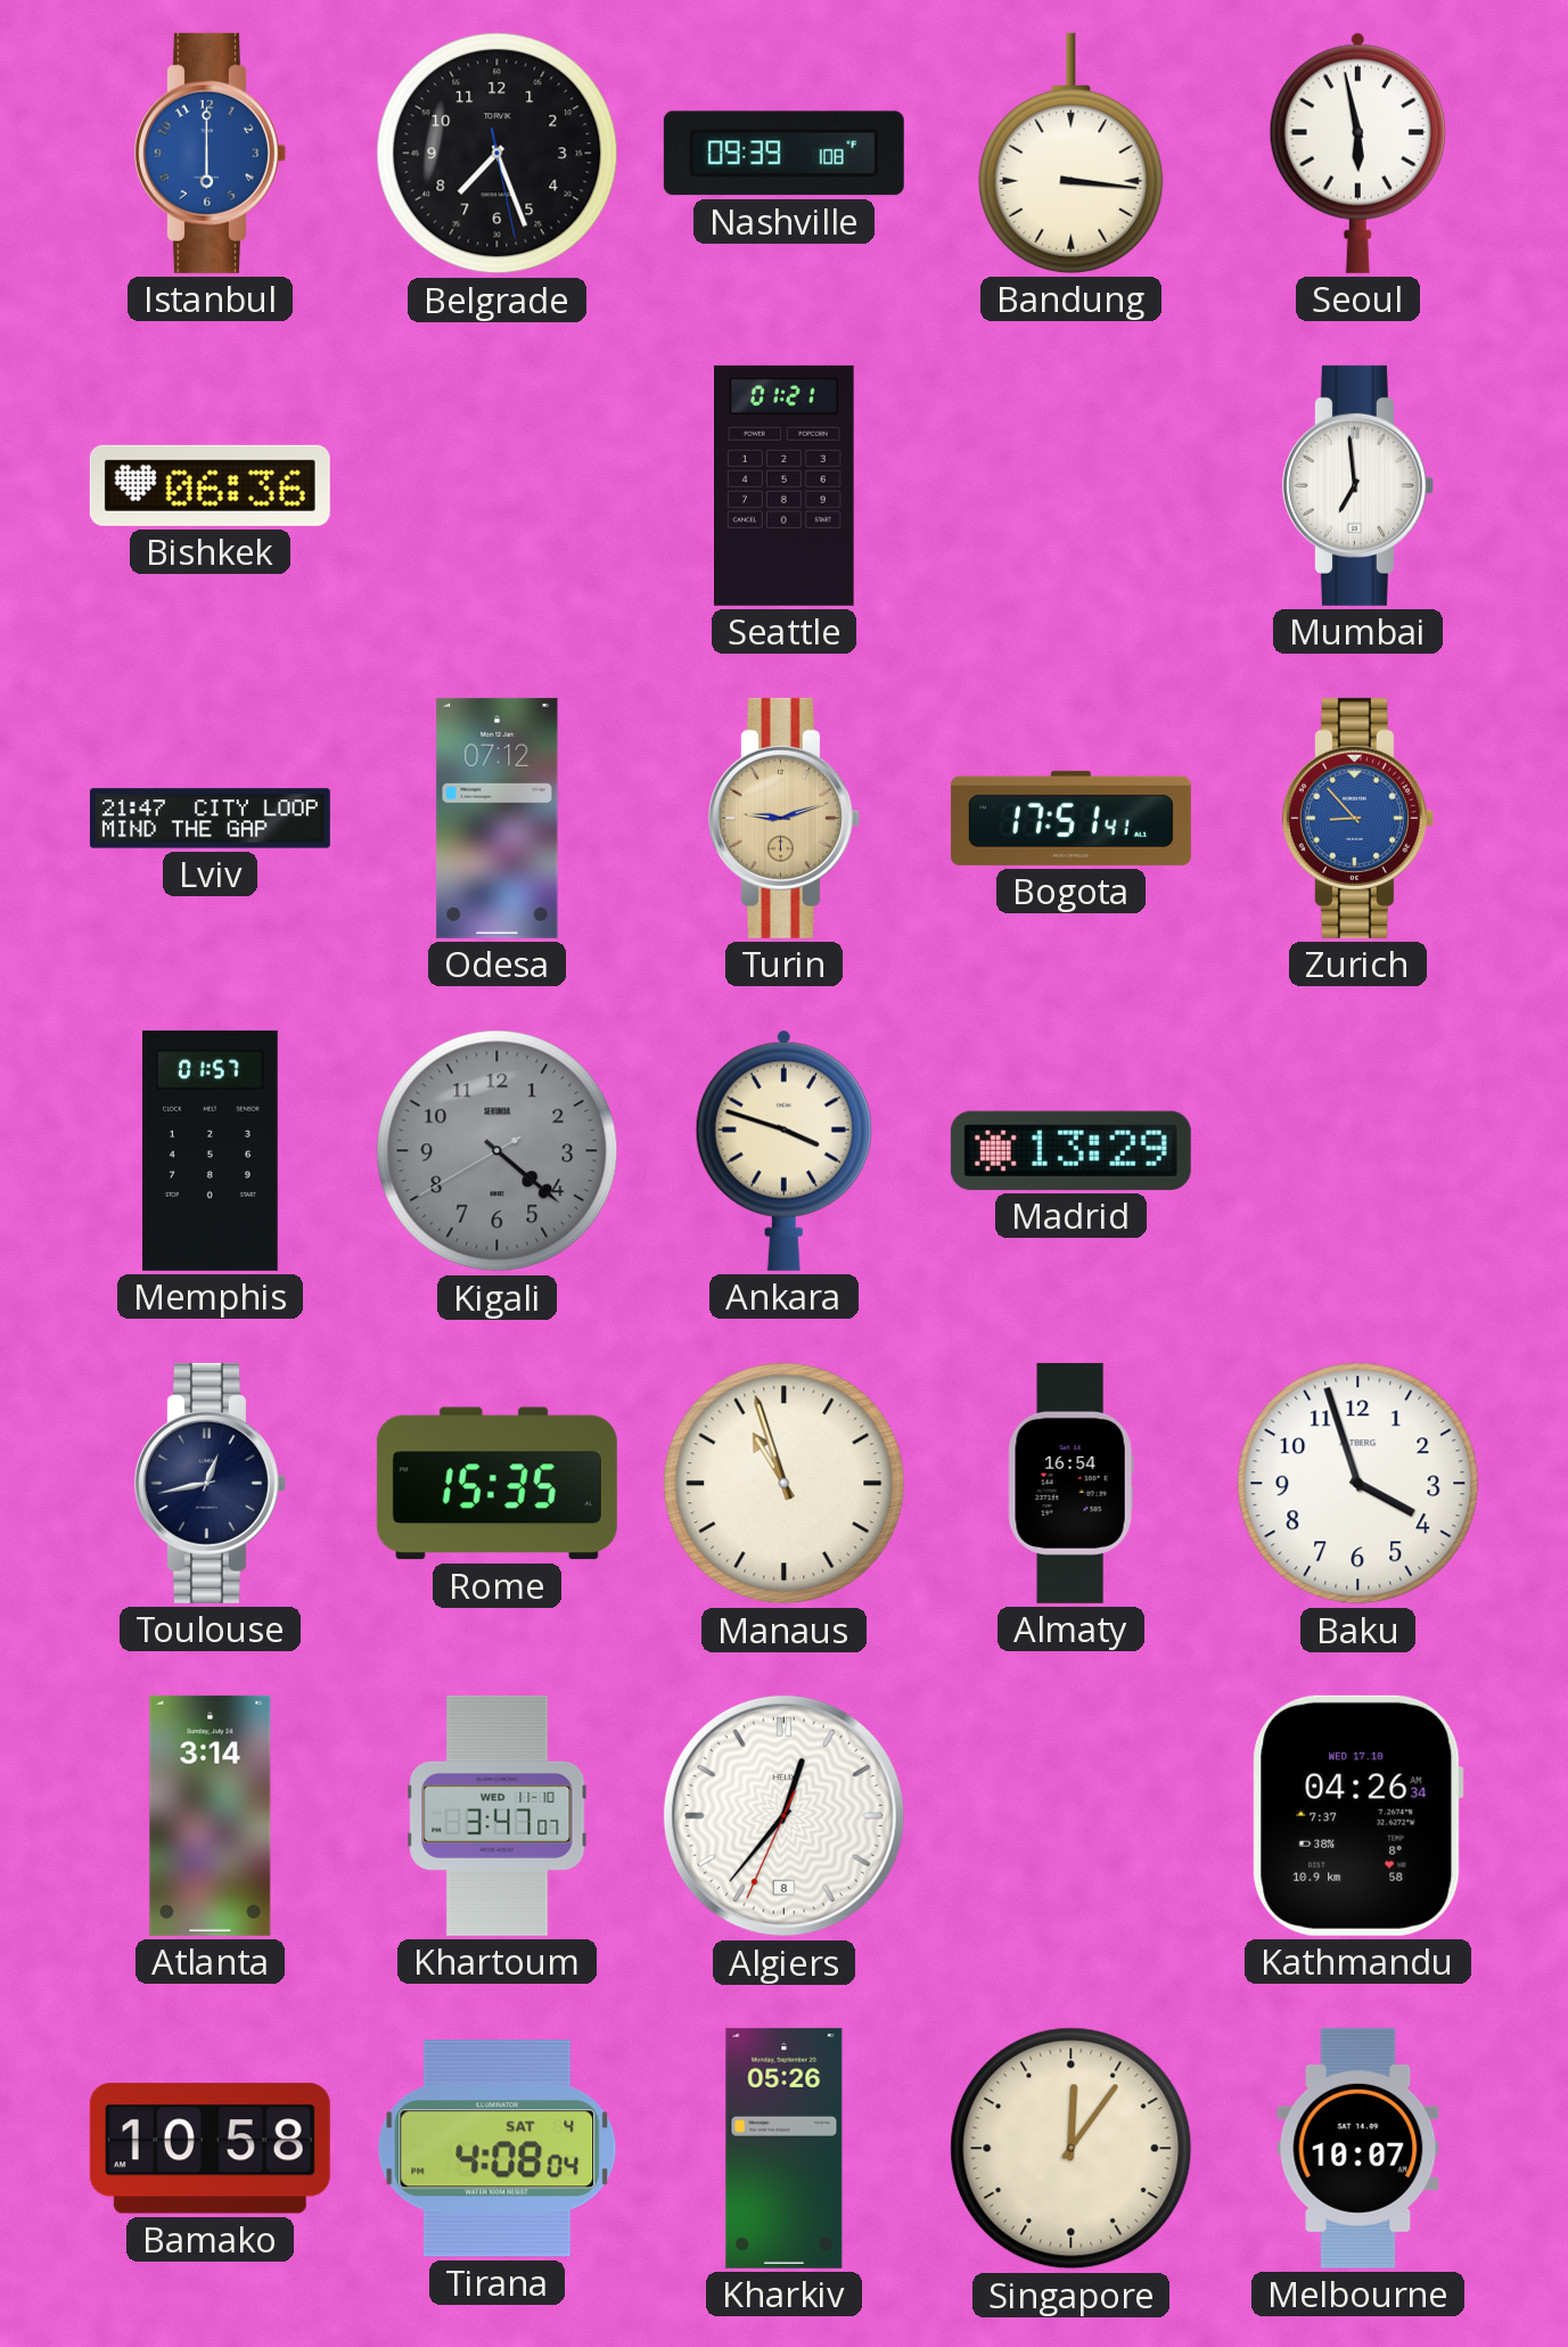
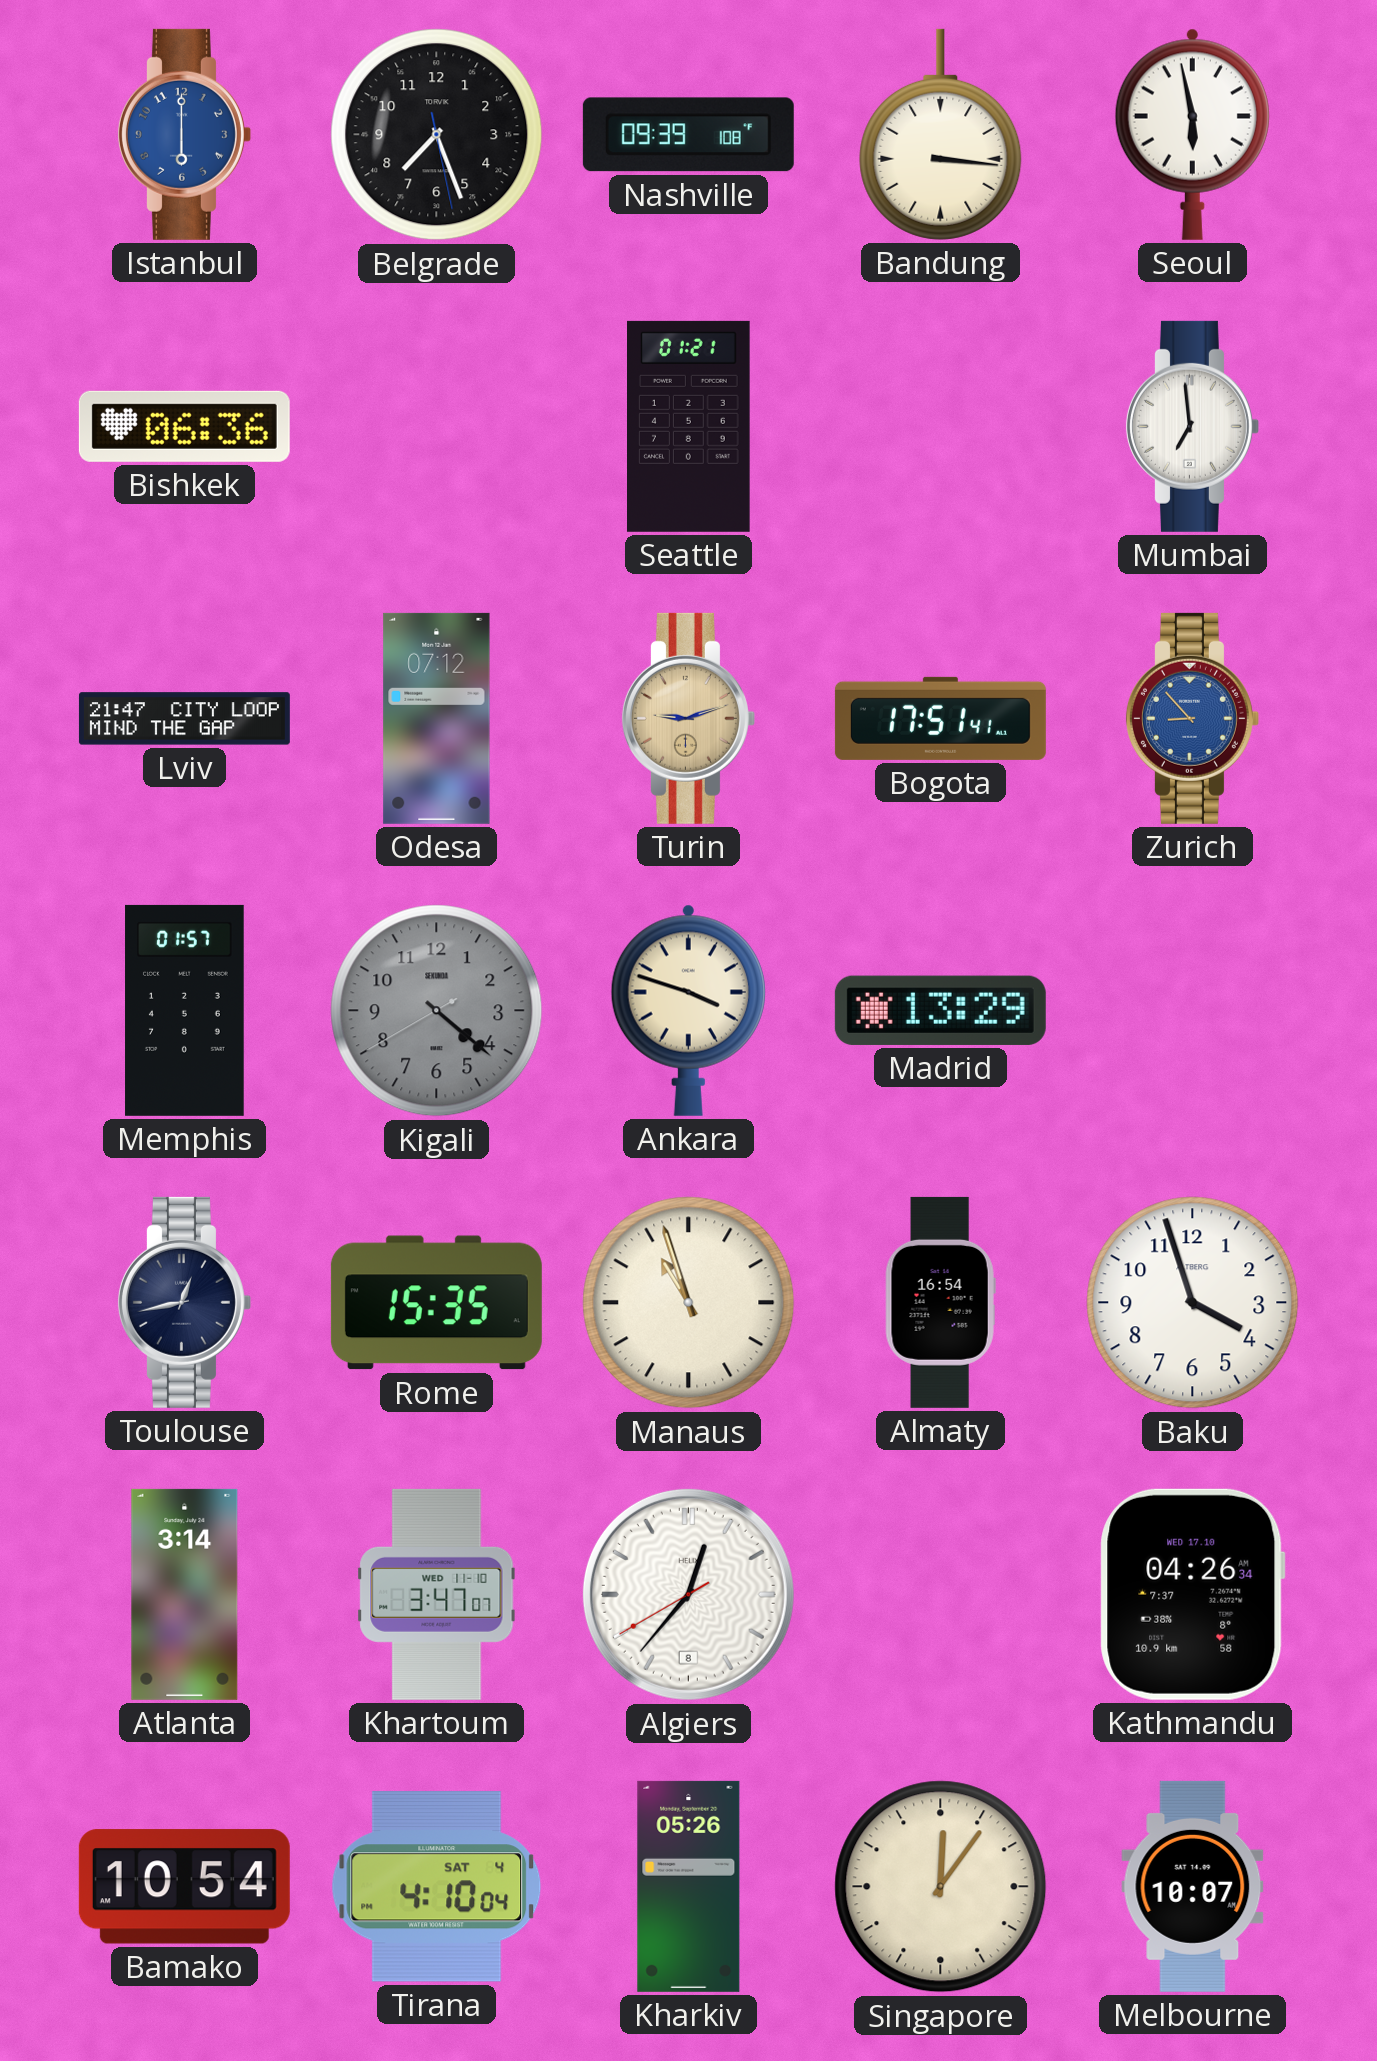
Algiers: 12:36:34 -> 12:36:40 (688, 1594)
Bamako: 10:58 -> 10:54 (184, 1887)
Tirana: 4:08 -> 4:10 (437, 1887)
